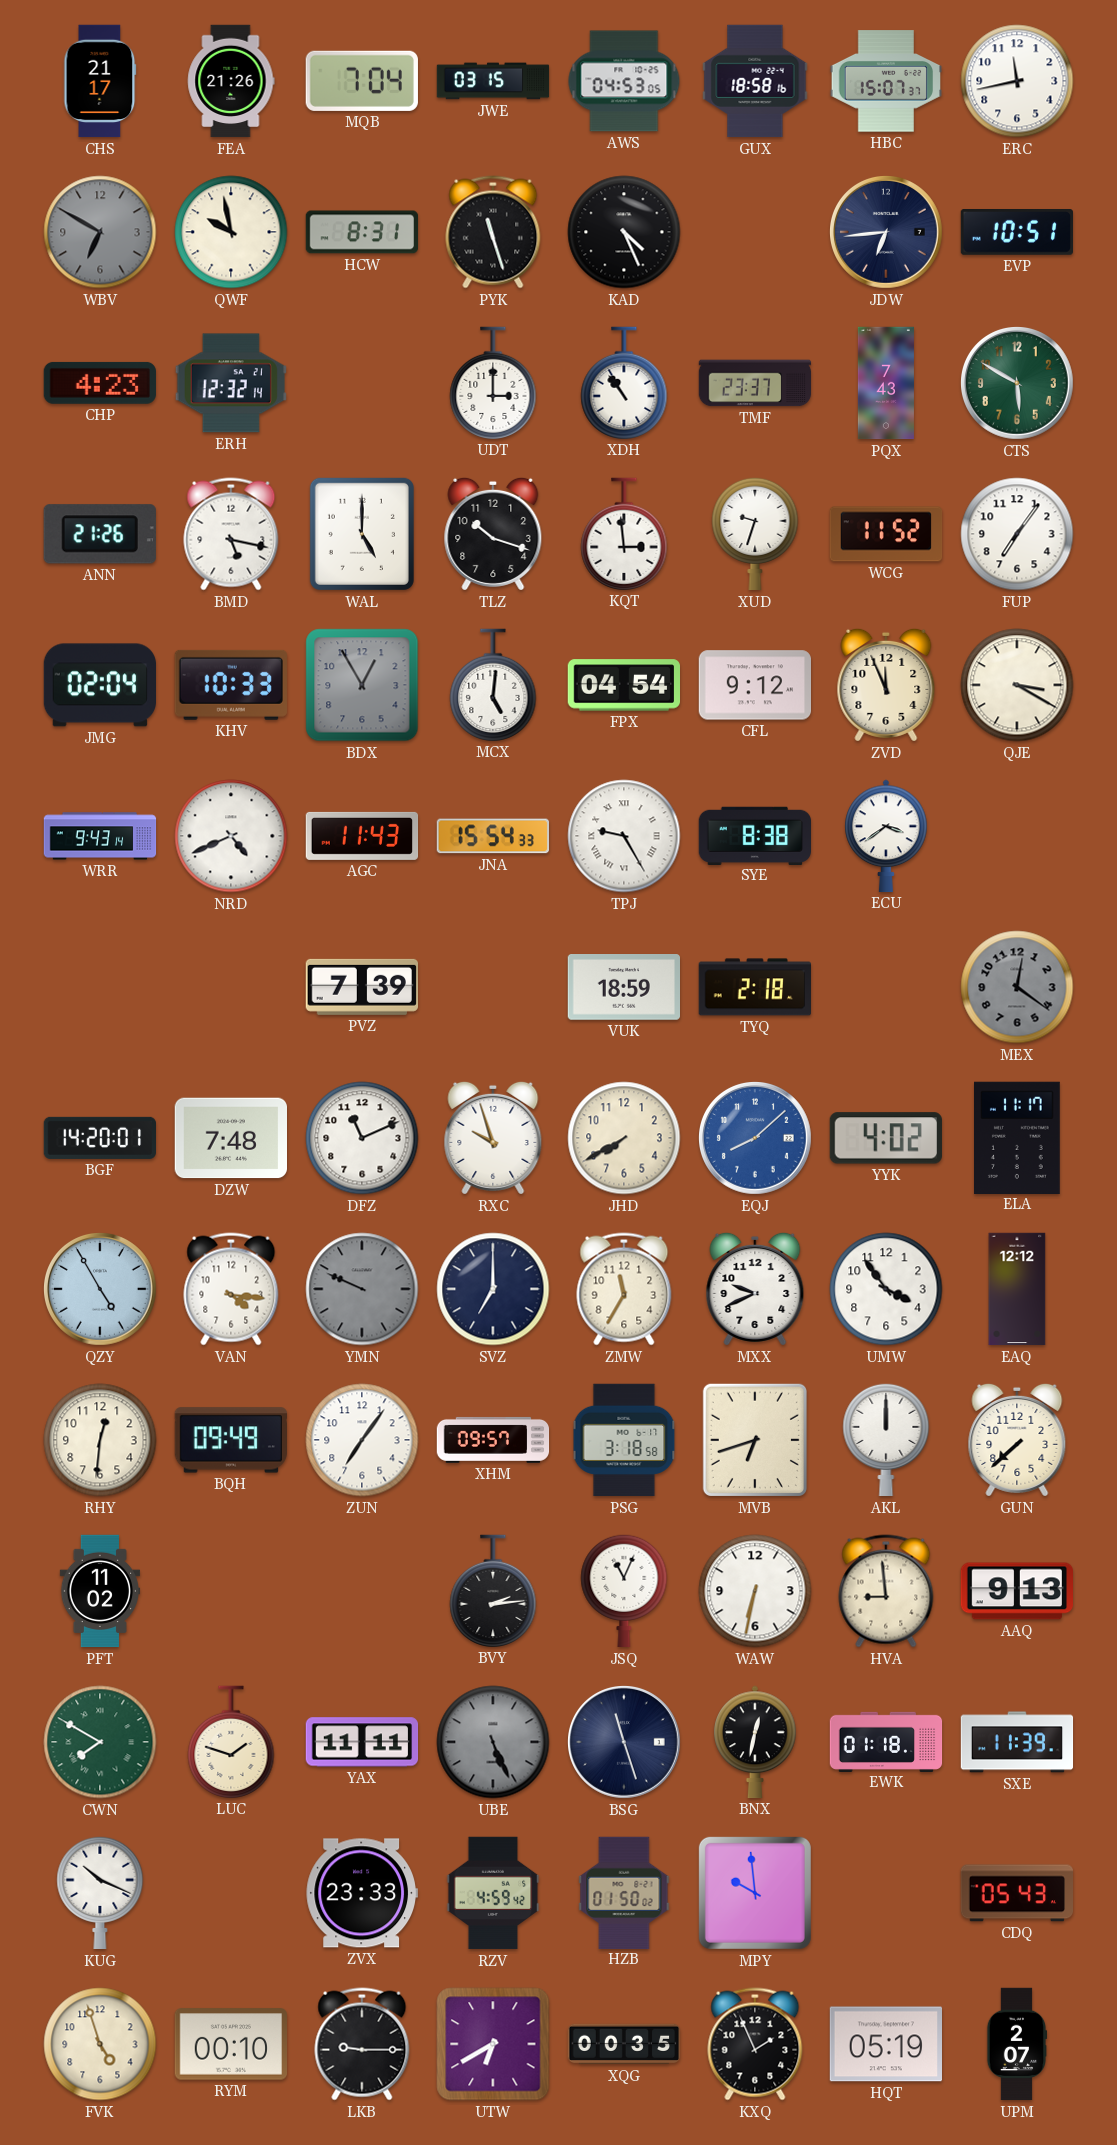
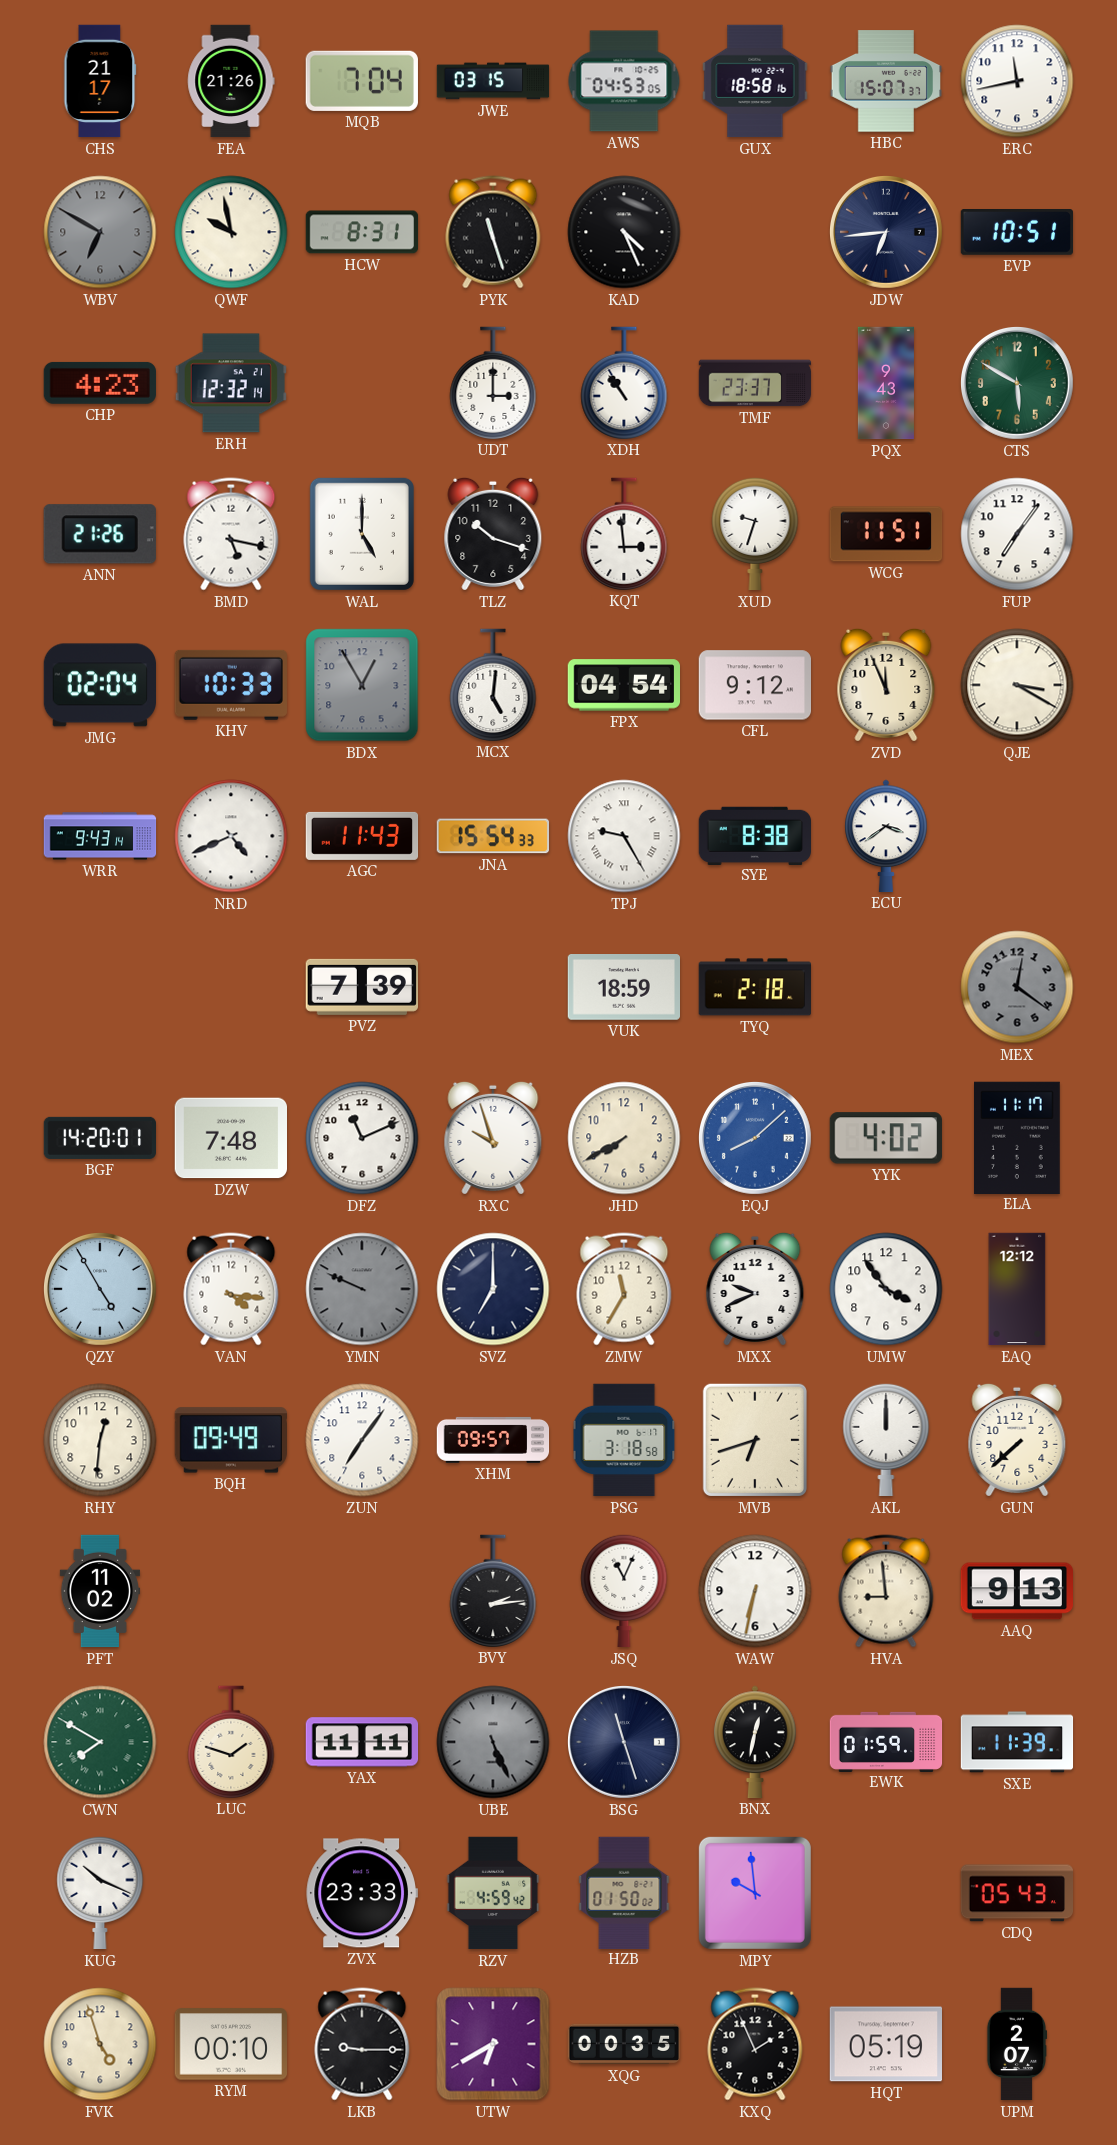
PQX: 7:43 -> 9:43 (886, 383)
WCG: 11:52 -> 11:51 (886, 534)
EWK: 01:18 -> 01:59 (886, 1741)
